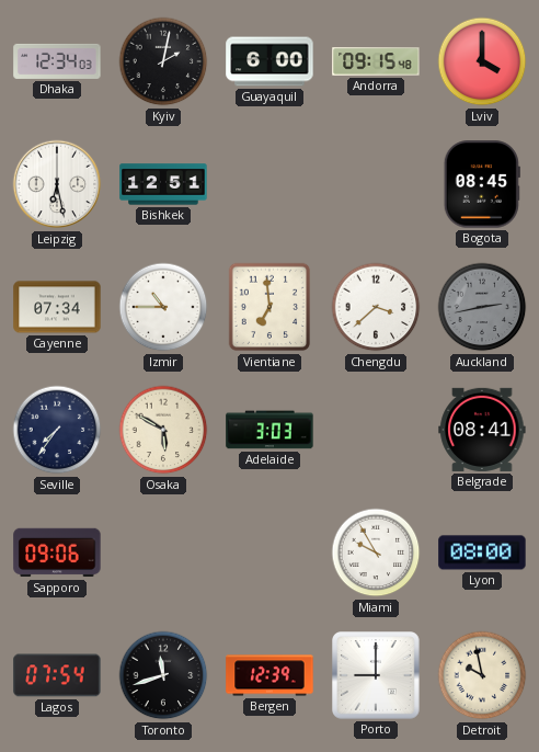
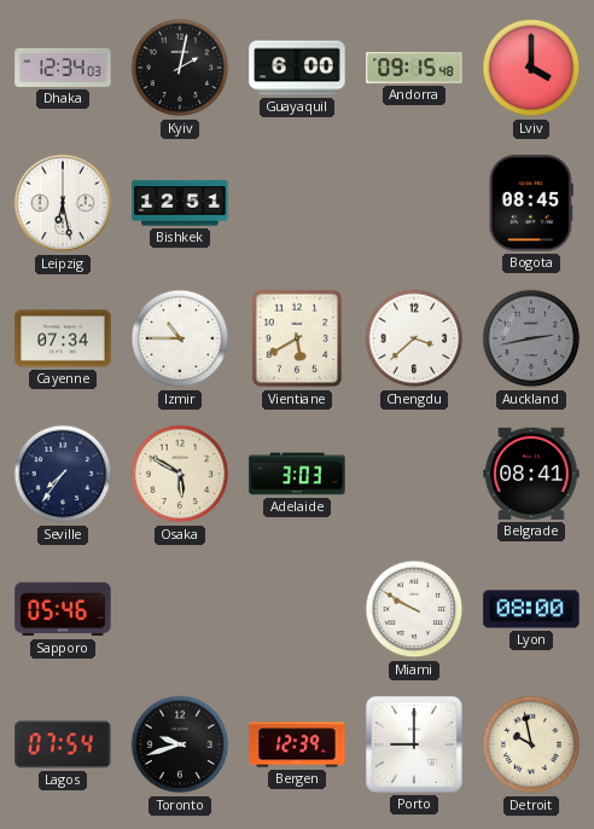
Vientiane: 6:59 -> 5:40 (297, 338)
Sapporo: 09:06 -> 05:46 (63, 609)
Miami: 9:55 -> 9:50 (414, 609)
Toronto: 11:42 -> 9:42 (180, 744)
